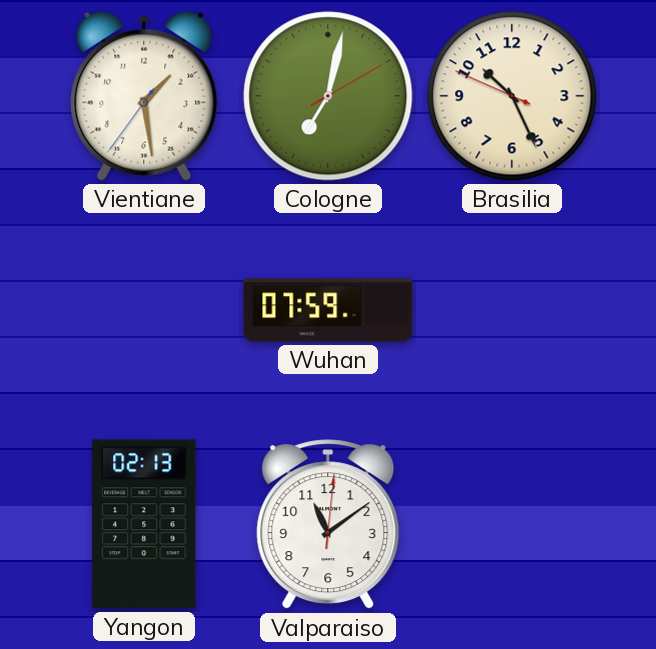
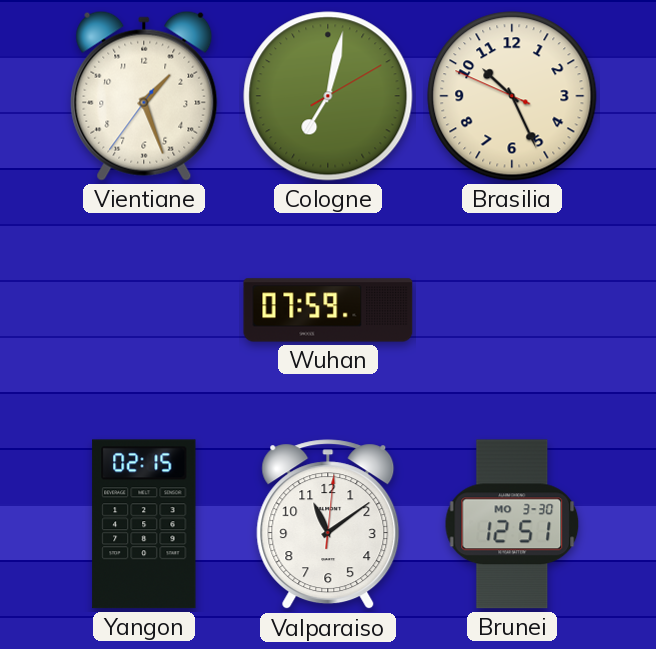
Vientiane: 1:28 -> 1:26 (144, 96)
Yangon: 02:13 -> 02:15 (144, 524)
Brunei: none -> 12:51 (512, 524)
